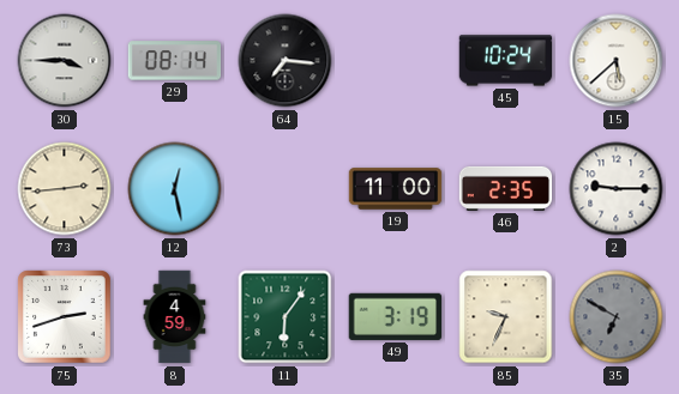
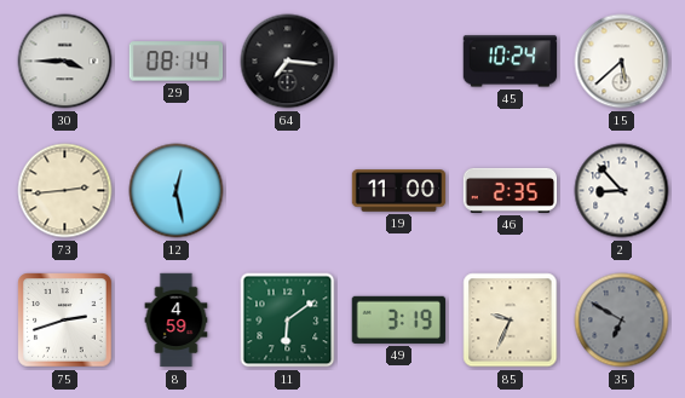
2: 9:15 -> 8:53 (622, 191)
11: 6:06 -> 6:09 (288, 321)
